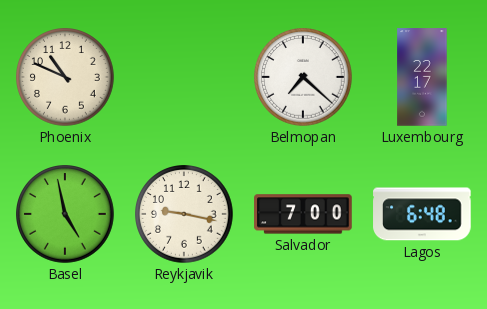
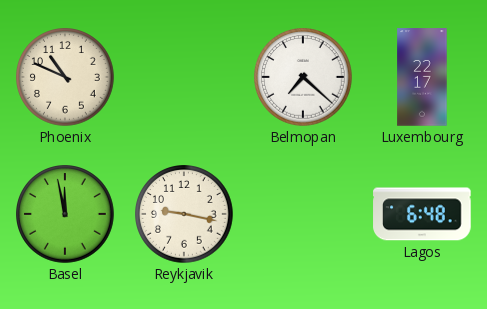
Basel: 4:58 -> 11:58 (66, 215)
Salvador: 7:00 -> none (303, 214)
